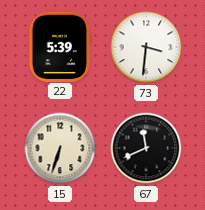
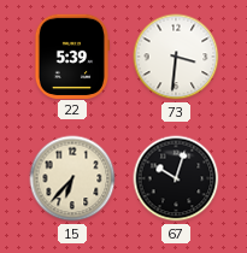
15: 6:33 -> 6:37 (72, 178)
67: 11:41 -> 10:03 (176, 178)
